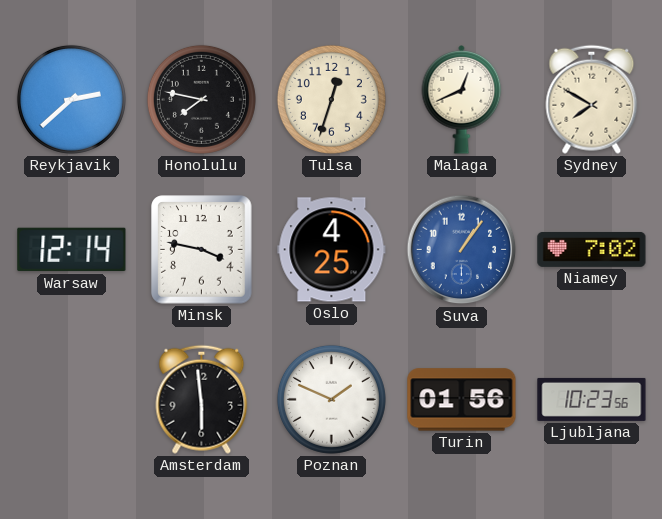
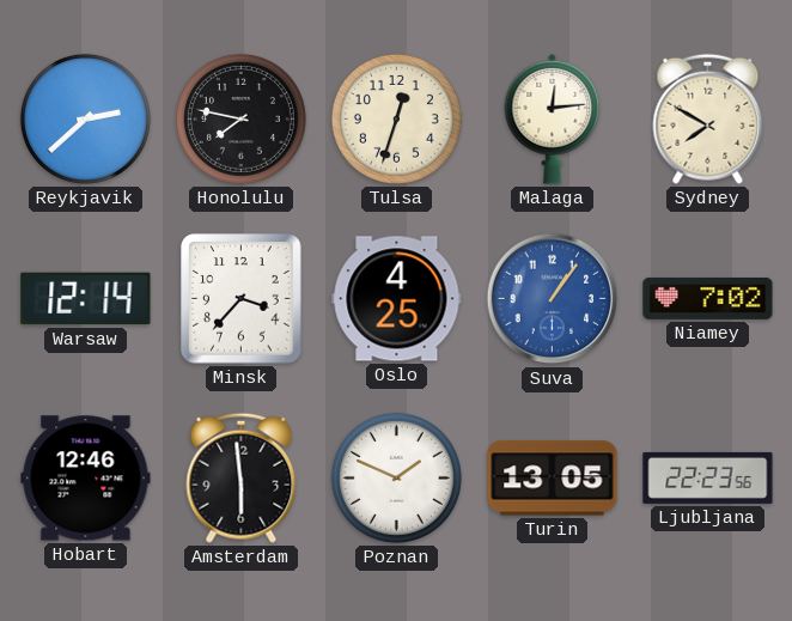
Malaga: 12:41 -> 12:14 (553, 120)
Minsk: 3:47 -> 3:37 (242, 299)
Hobart: none -> 12:46 (86, 479)
Turin: 01:56 -> 13:05 (553, 479)
Ljubljana: 10:23 -> 22:23 (708, 477)
